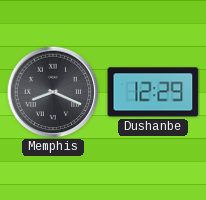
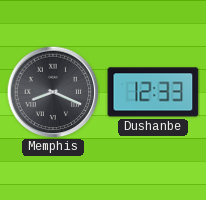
Dushanbe: 12:29 -> 12:33 (153, 92)
